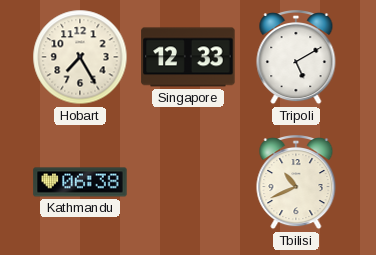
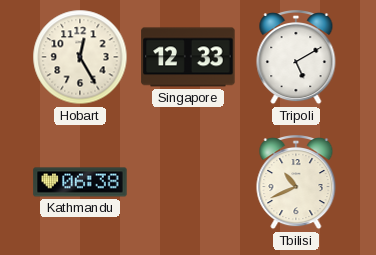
Hobart: 7:25 -> 12:25 (80, 57)
